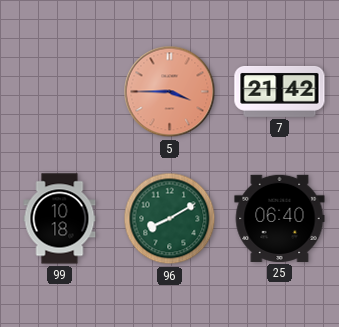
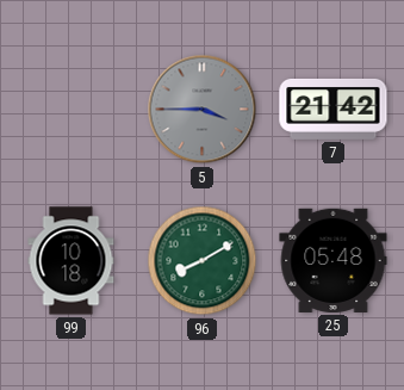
5 dial: salmon -> grey (203, 110)
25: 06:40 -> 05:48 (334, 260)
